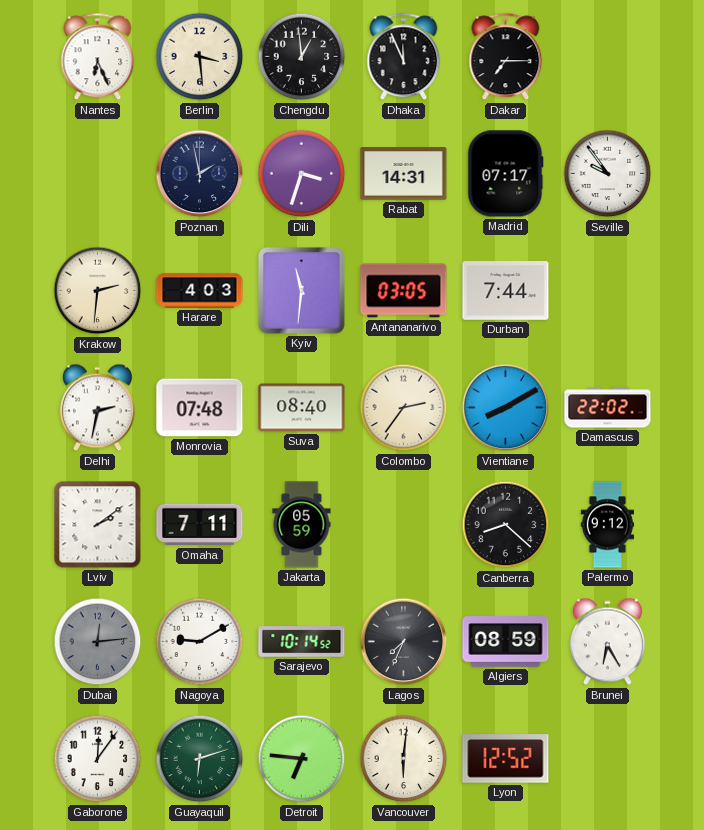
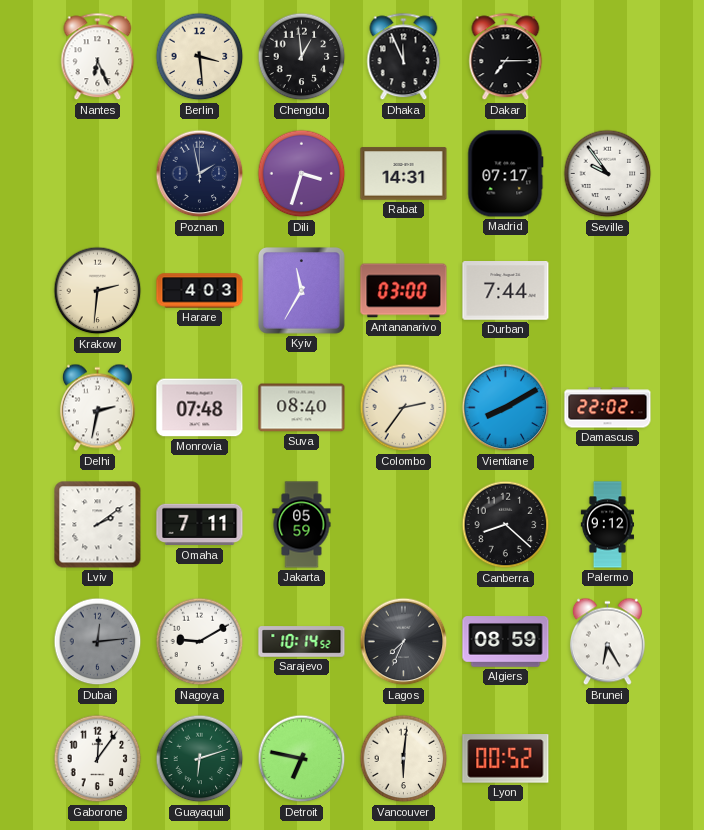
Kyiv: 11:31 -> 11:35 (302, 291)
Antananarivo: 03:05 -> 03:00 (404, 291)
Detroit: 6:46 -> 6:47 (302, 759)
Lyon: 12:52 -> 00:52 (506, 759)
